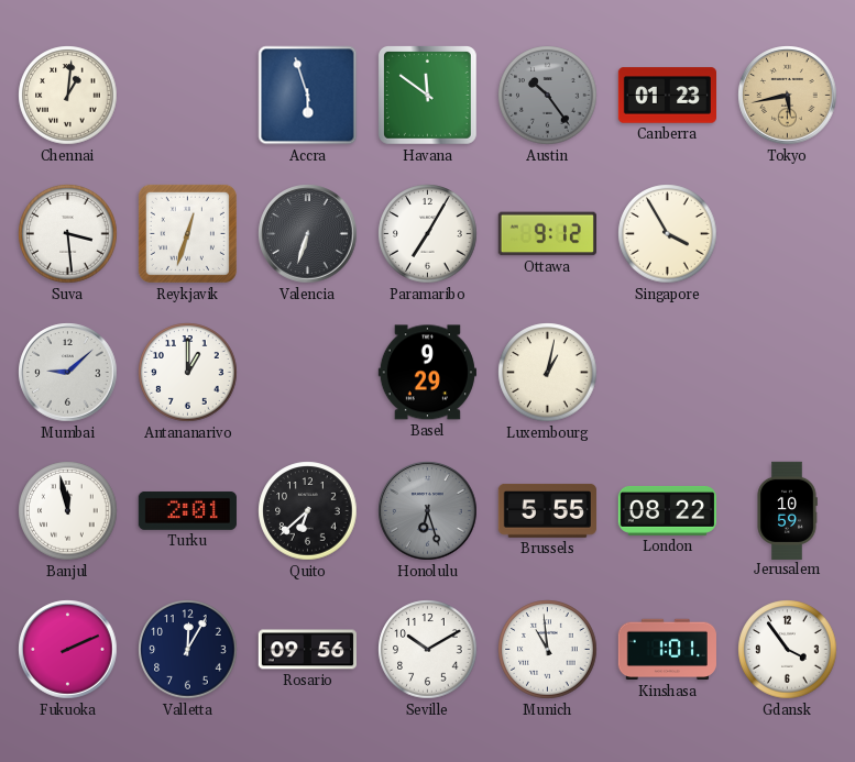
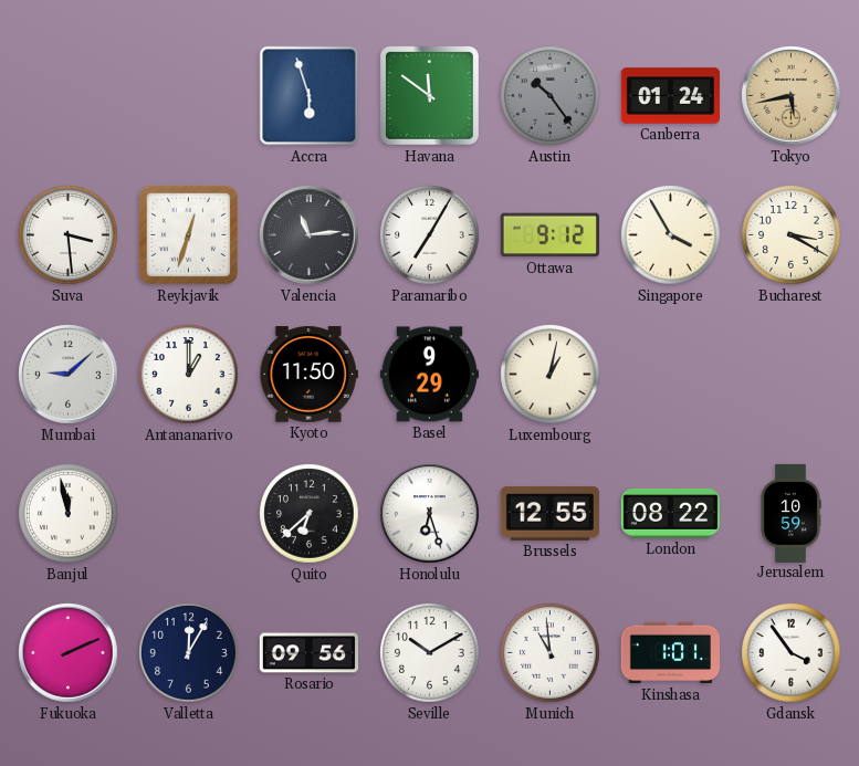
Chennai: 1:01 -> none (68, 96)
Canberra: 01:23 -> 01:24 (670, 96)
Valencia: 6:33 -> 11:14 (310, 235)
Bucharest: none -> 3:20 (792, 235)
Kyoto: none -> 11:50 (308, 375)
Turku: 2:01 -> none (187, 510)
Honolulu dial: grey -> white (430, 514)
Brussels: 5:55 -> 12:55 (549, 513)
